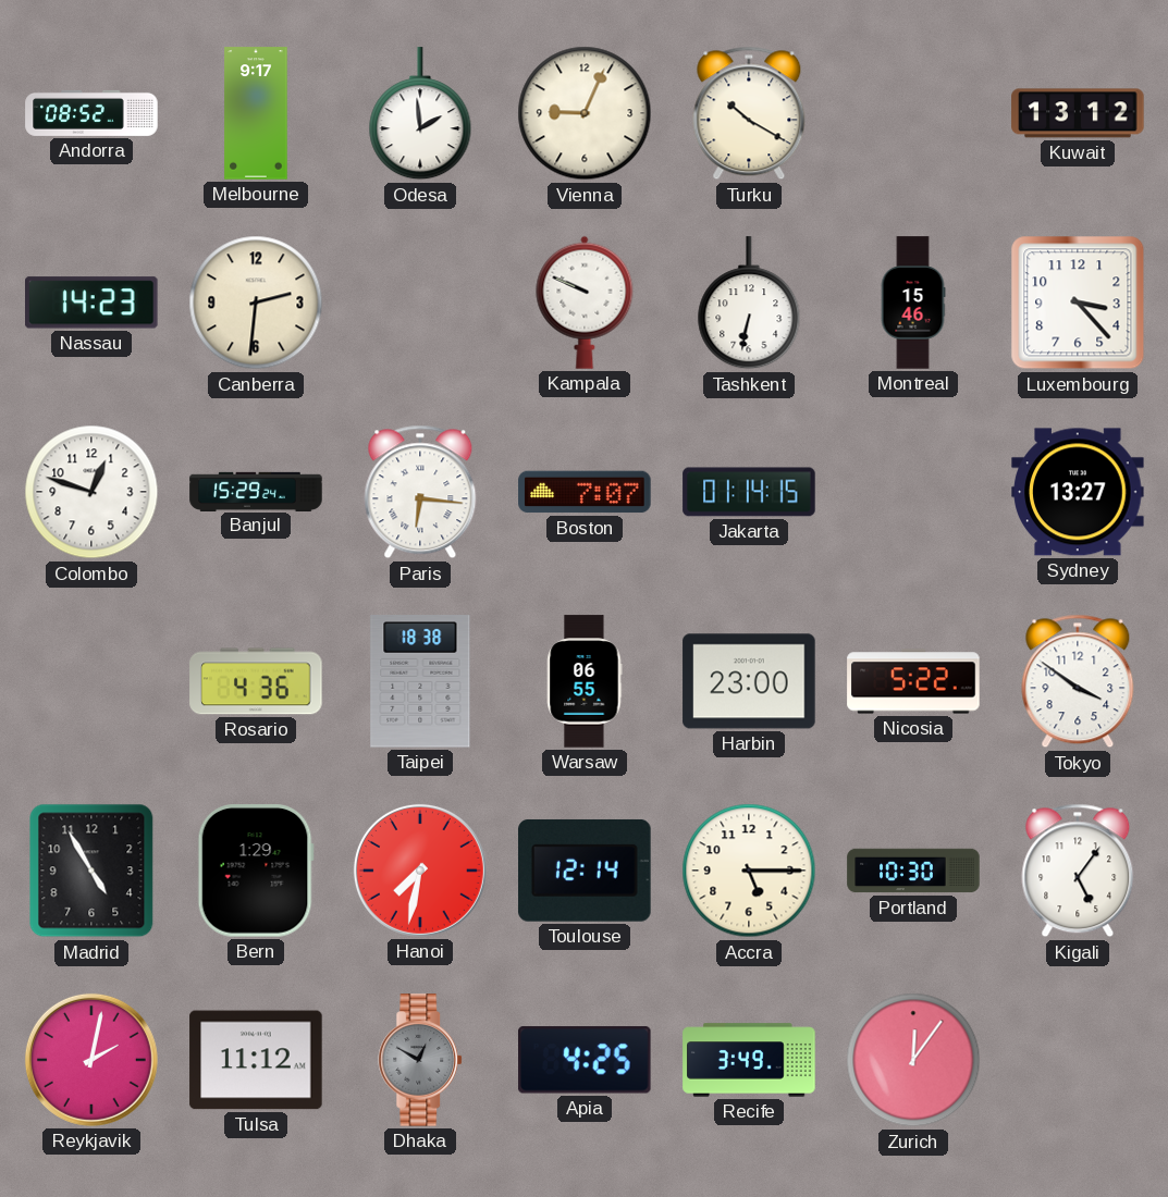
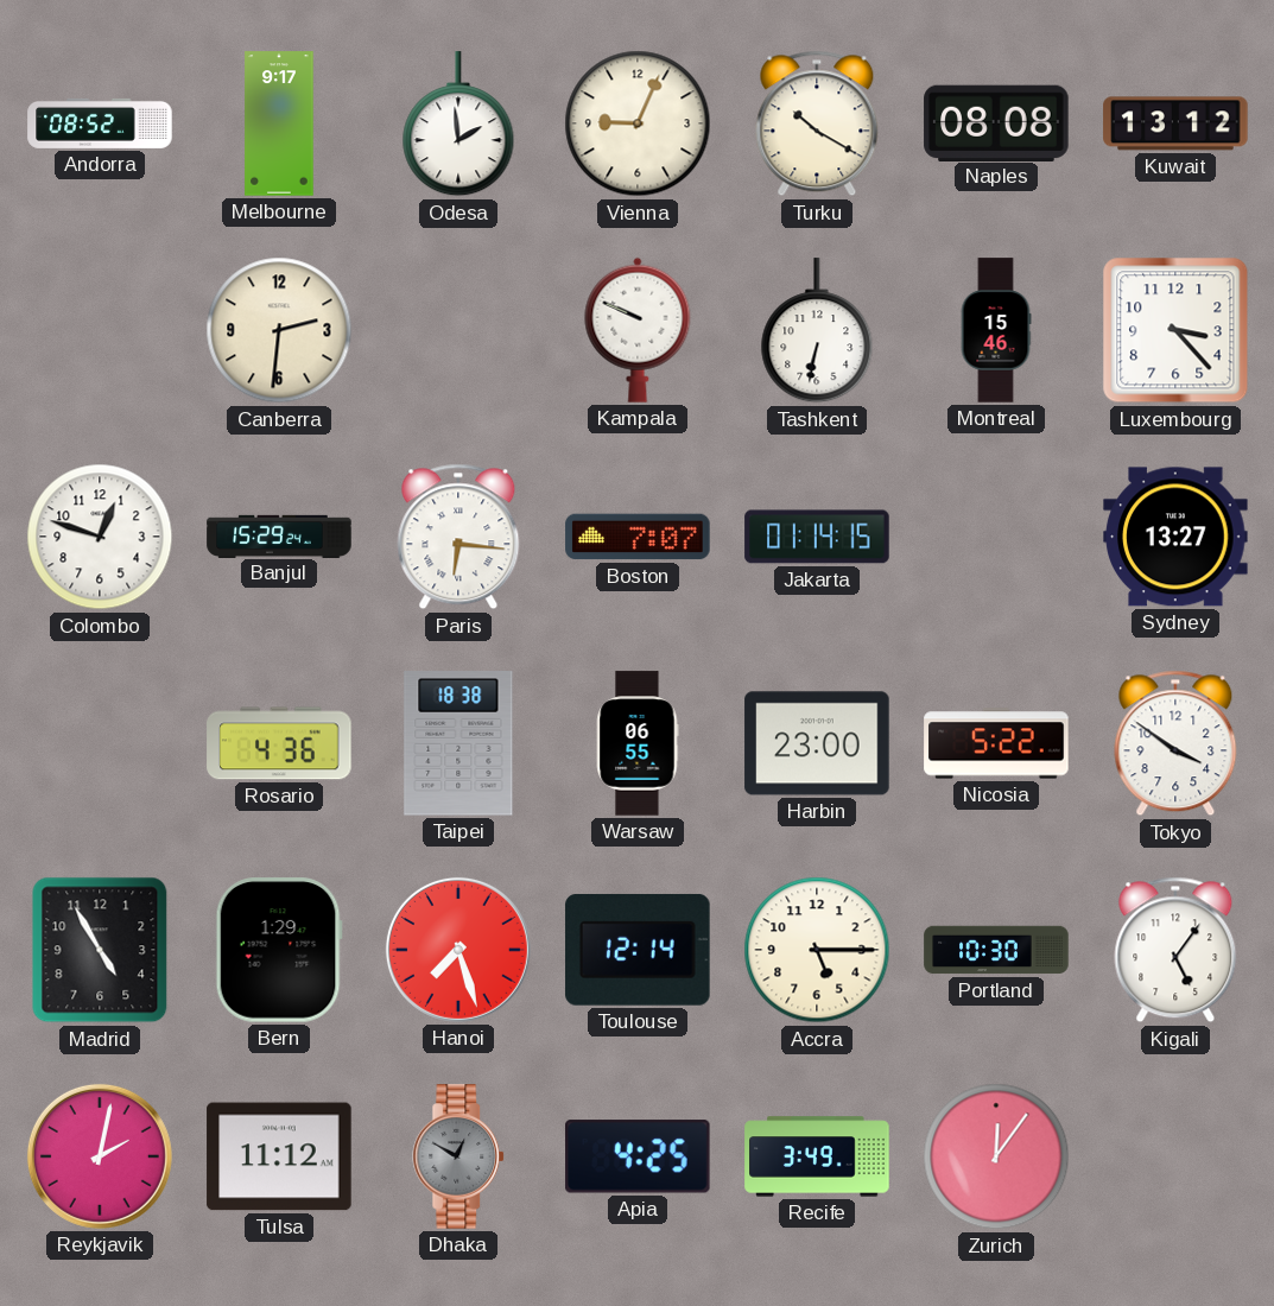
Naples: none -> 08:08 (996, 122)
Nassau: 14:23 -> none (93, 303)
Hanoi: 7:32 -> 7:27 (458, 950)
